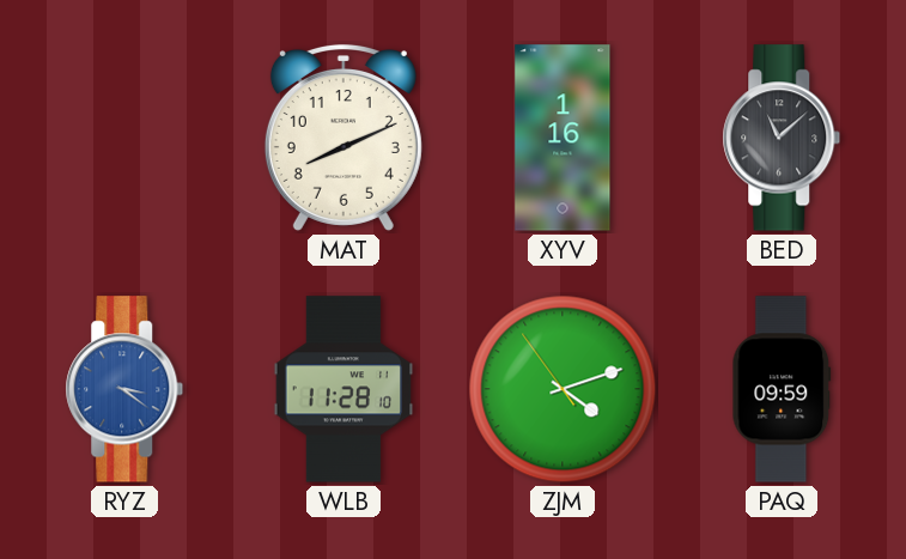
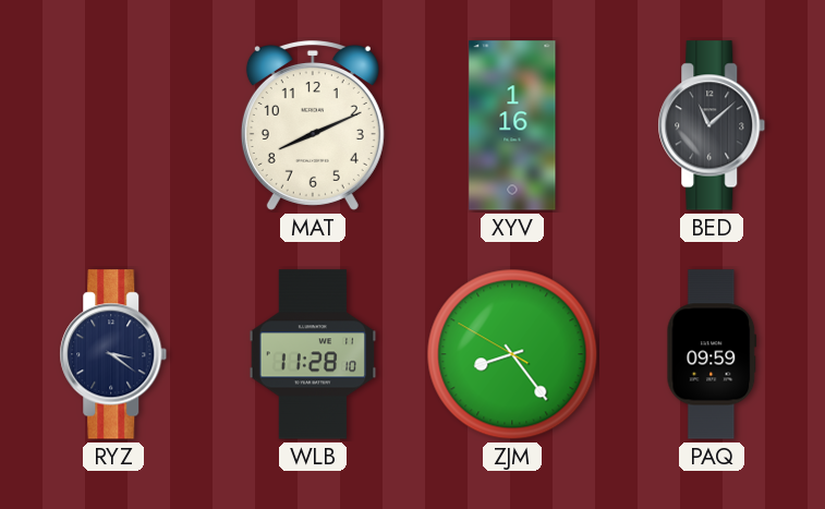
RYZ dial: blue -> navy (113, 354)
ZJM: 4:11 -> 8:23 (512, 354)
